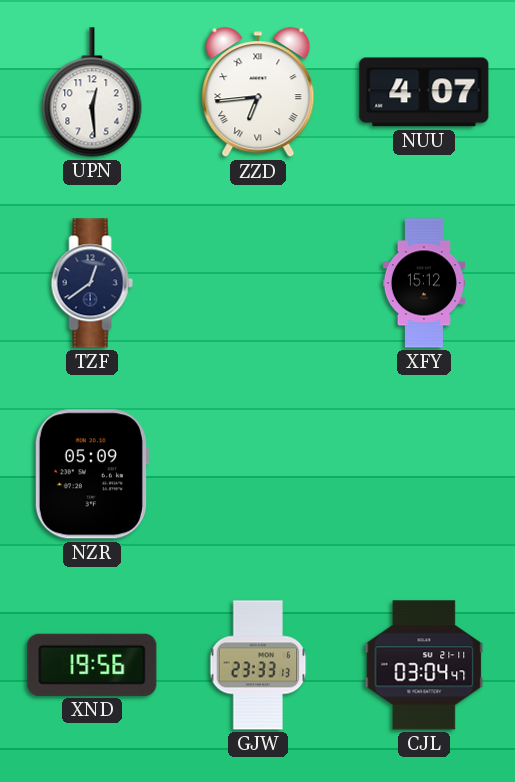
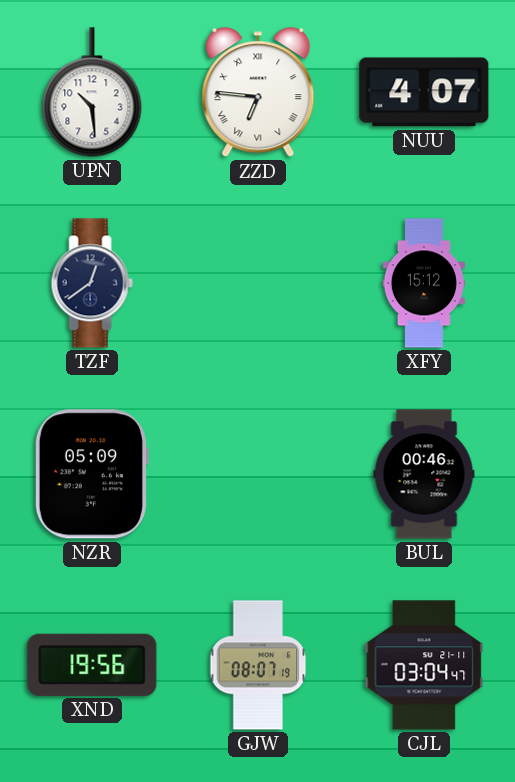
UPN: 12:29 -> 10:29 (92, 92)
ZZD: 6:44 -> 6:46 (258, 93)
BUL: none -> 00:46 (424, 474)
GJW: 23:33 -> 08:07 (258, 665)
